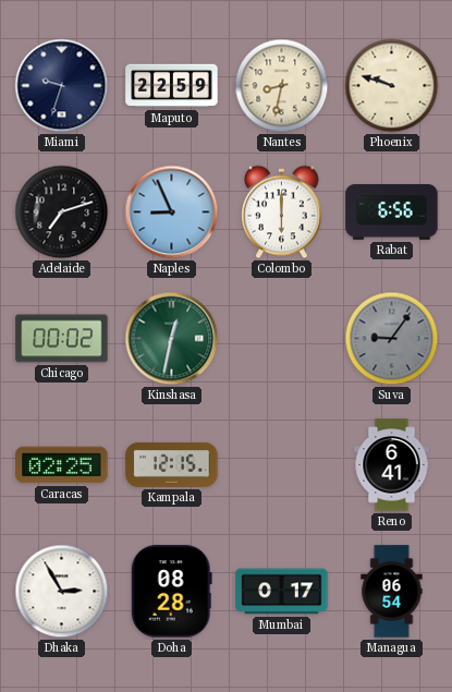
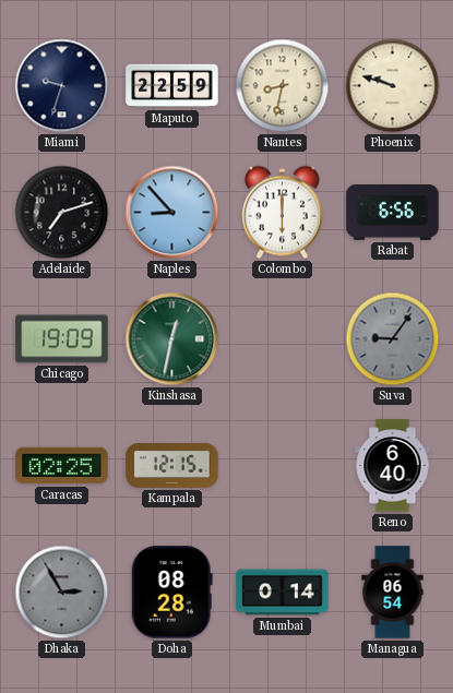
Naples: 8:56 -> 8:53 (172, 213)
Chicago: 00:02 -> 19:09 (62, 339)
Reno: 6:41 -> 6:40 (393, 466)
Dhaka dial: white -> grey (62, 593)
Mumbai: 0:17 -> 0:14 (283, 593)
